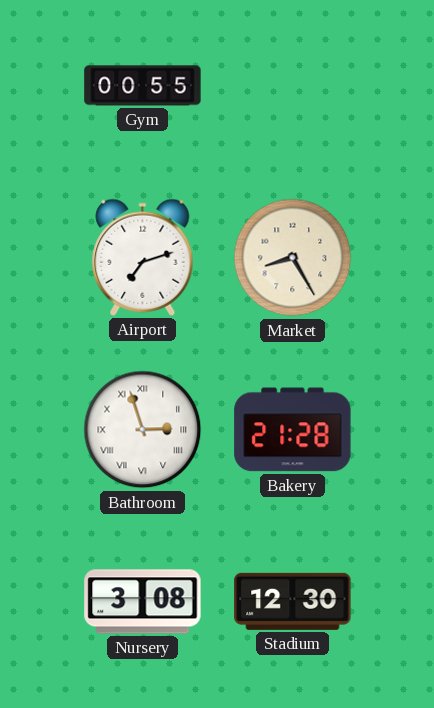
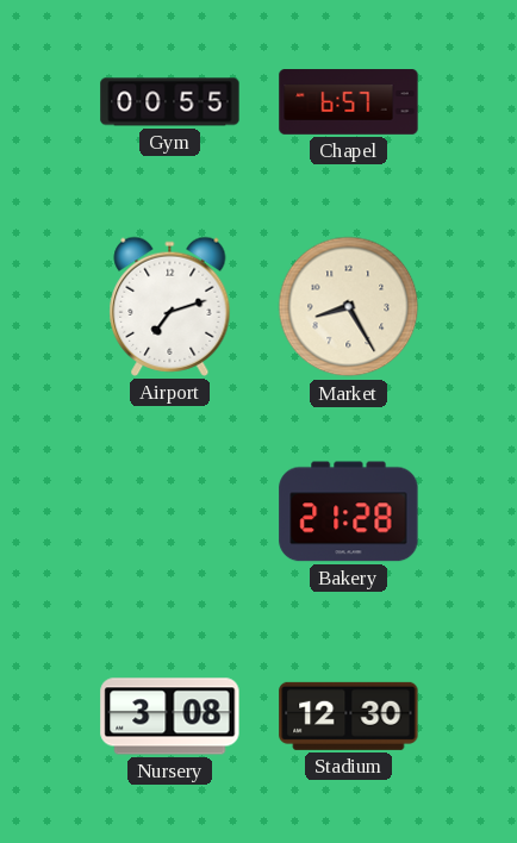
Chapel: none -> 6:57 (349, 102)
Bathroom: 2:57 -> none (143, 430)
